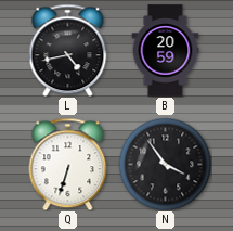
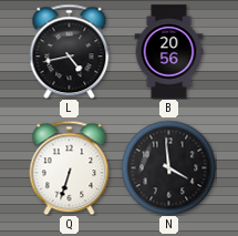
B: 20:59 -> 20:56 (169, 52)
N: 3:54 -> 3:59 (168, 167)
